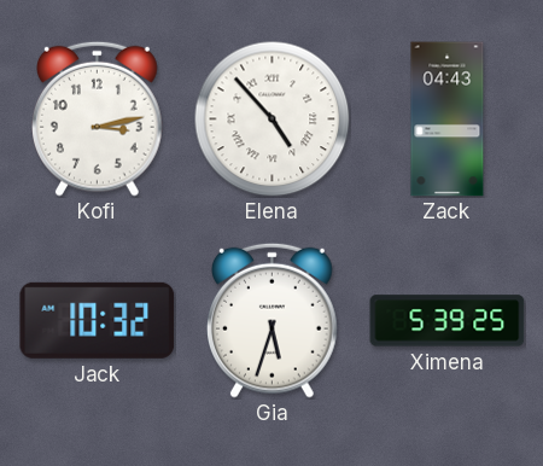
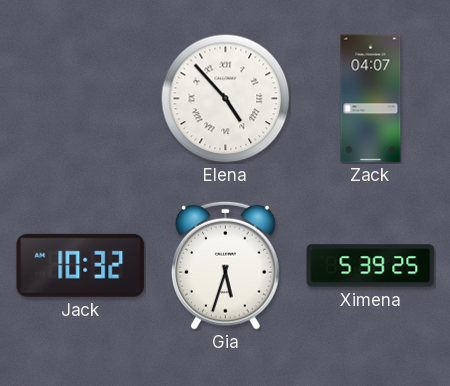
Kofi: 3:13 -> none (98, 118)
Zack: 04:43 -> 04:07 (371, 99)
